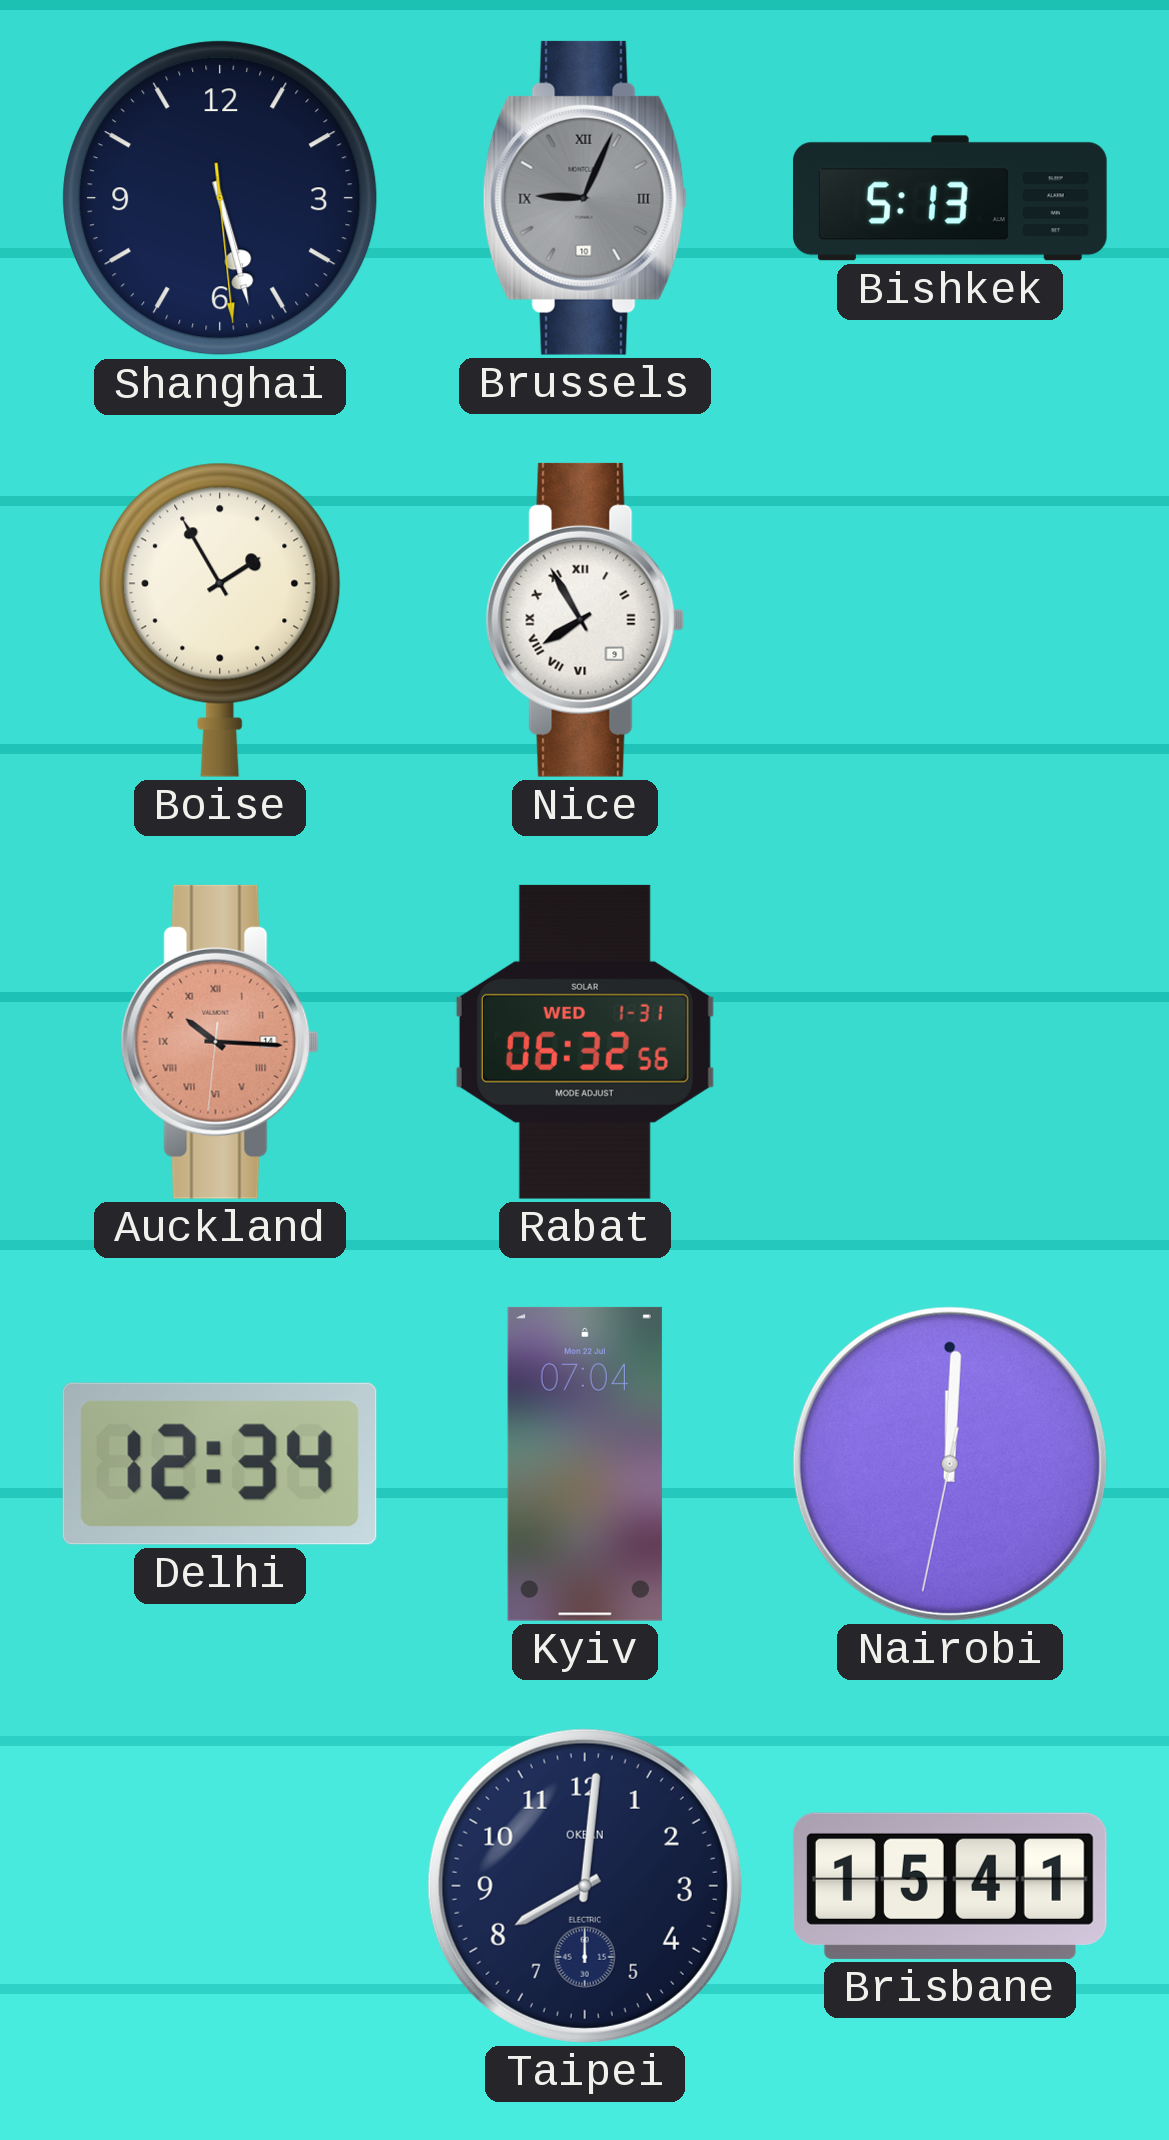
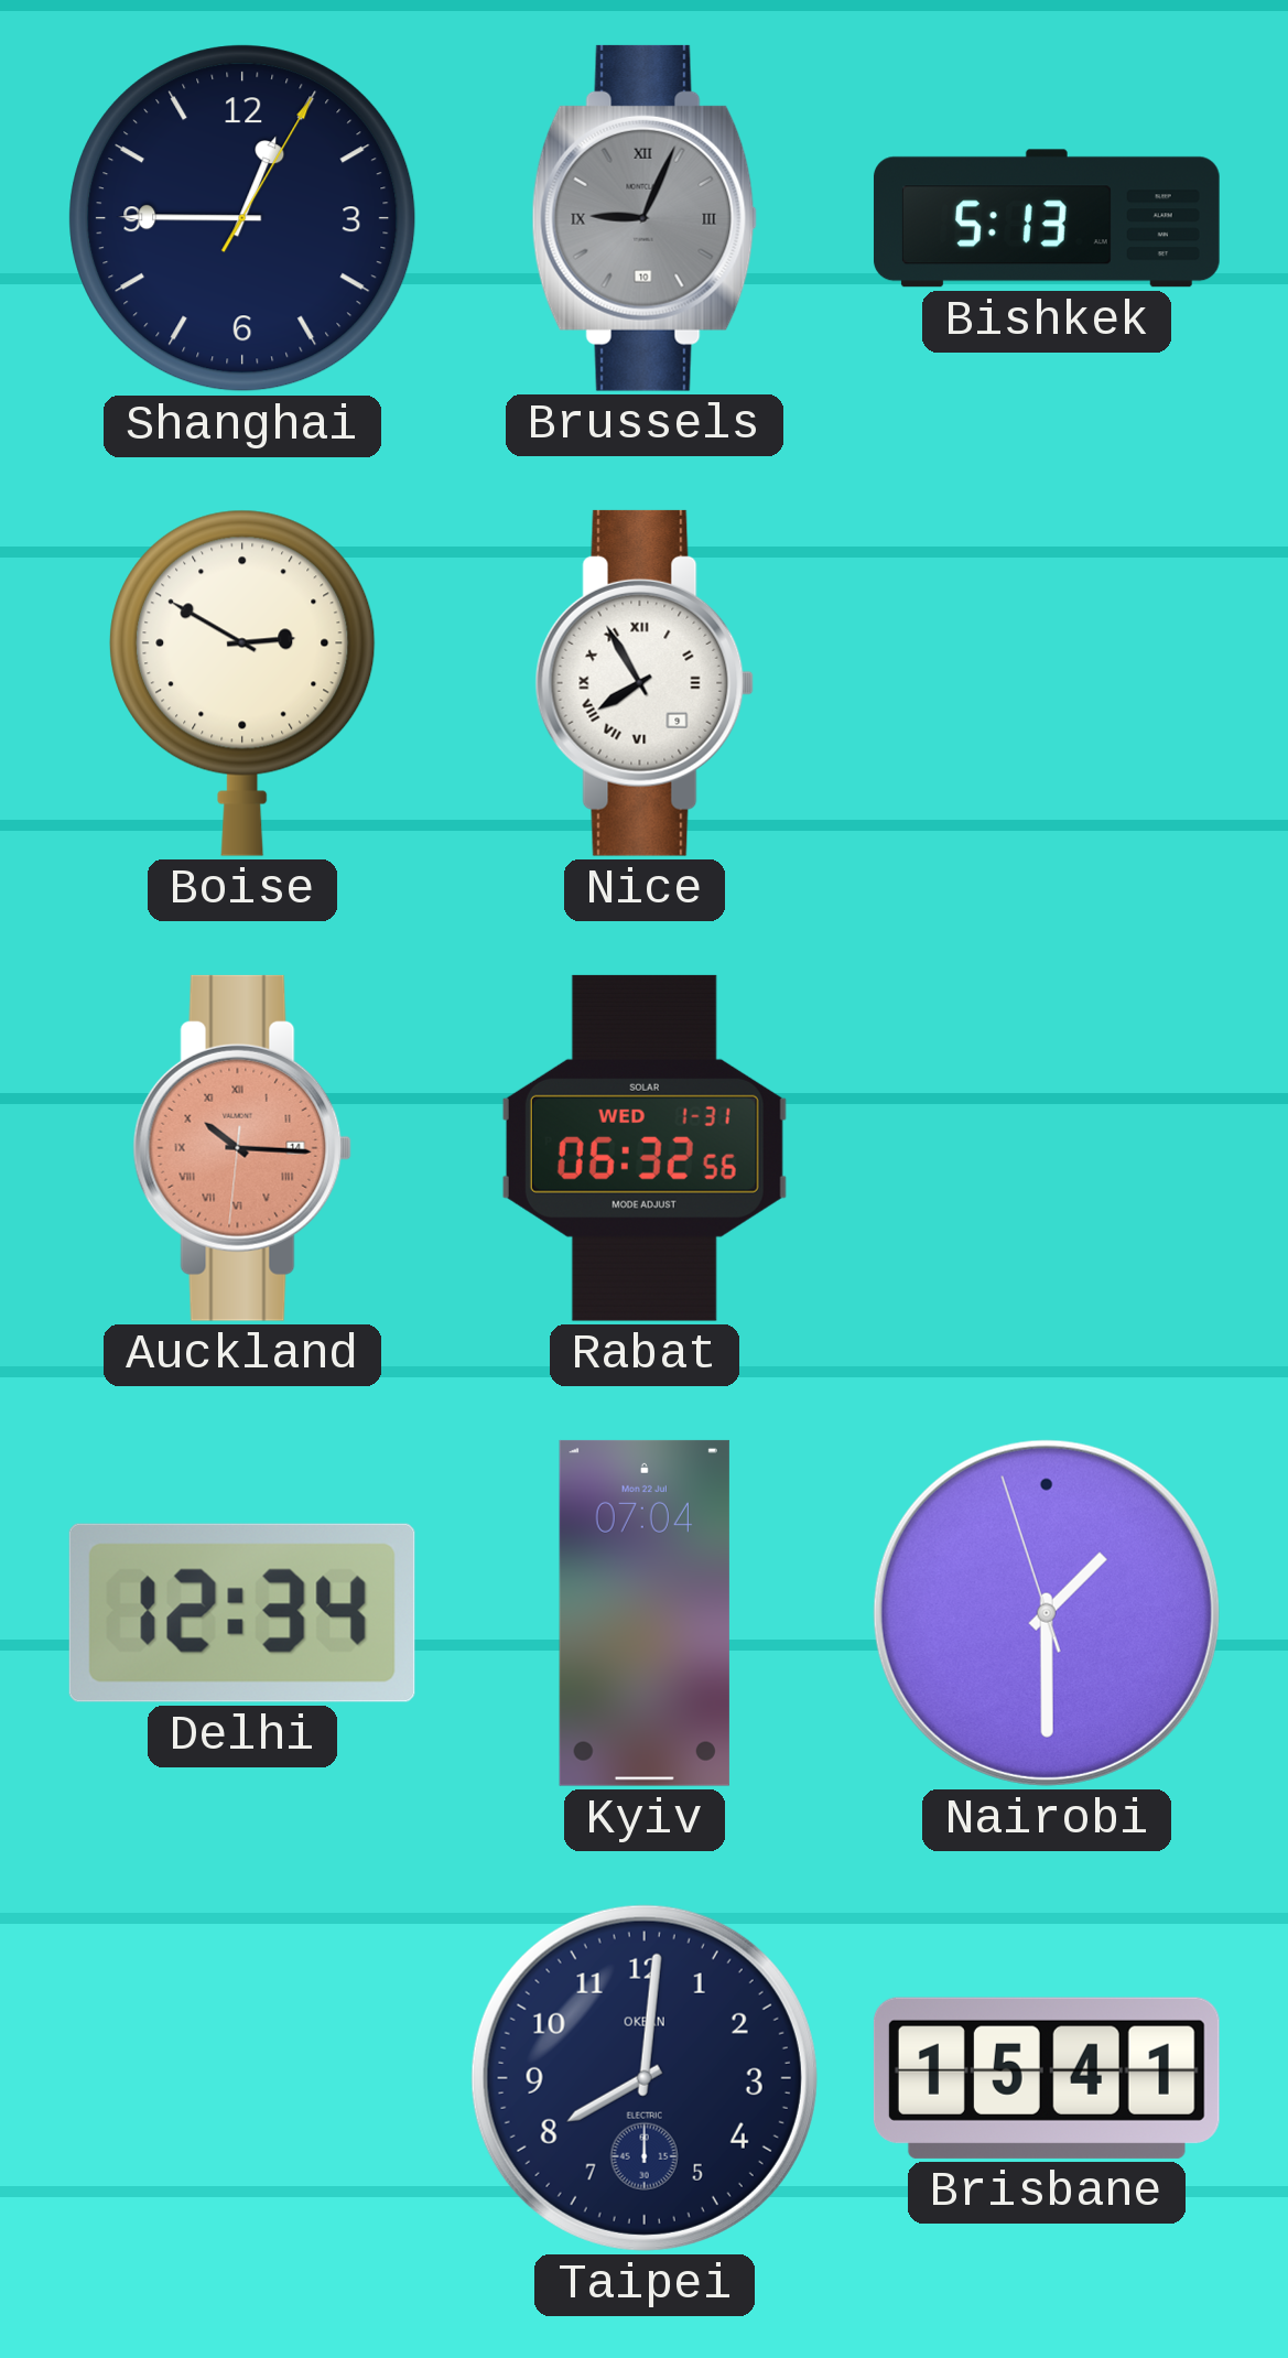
Shanghai: 5:27 -> 12:45 (242, 218)
Boise: 1:55 -> 2:50 (242, 683)
Nairobi: 12:00 -> 1:29 (1047, 1613)
